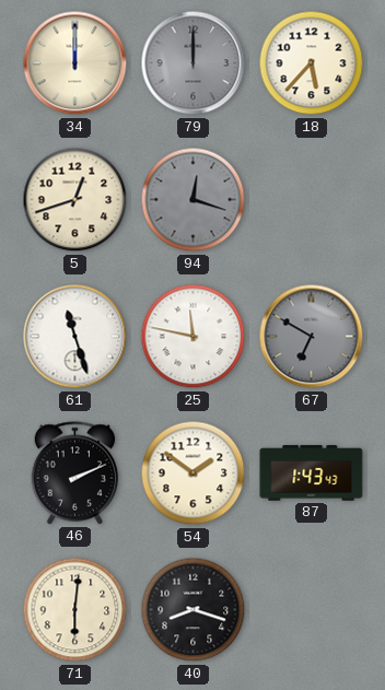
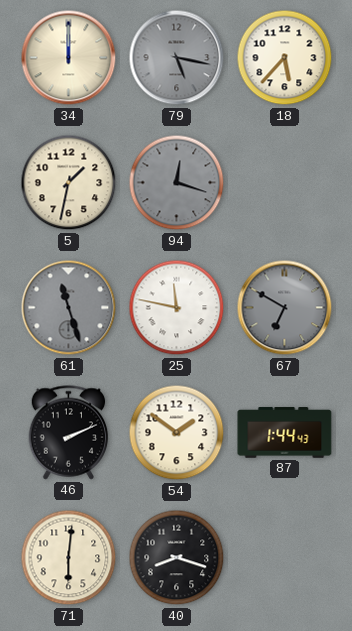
79: 12:00 -> 5:17 (177, 58)
5: 12:42 -> 1:32 (69, 183)
61 dial: white -> grey (69, 308)
87: 1:43 -> 1:44 (285, 433)
